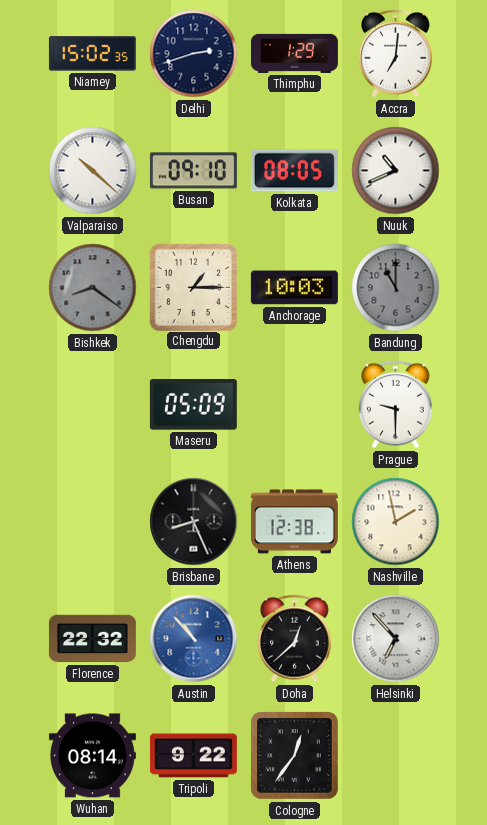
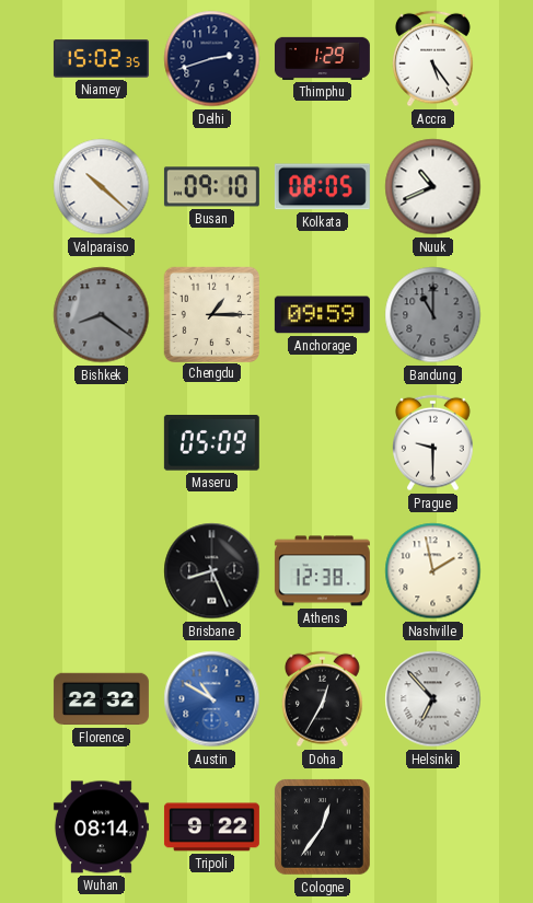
Accra: 7:01 -> 5:24 (433, 59)
Anchorage: 10:03 -> 09:59 (322, 315)
Austin: 10:53 -> 10:50 (212, 699)
Doha: 12:38 -> 12:35 (323, 699)
